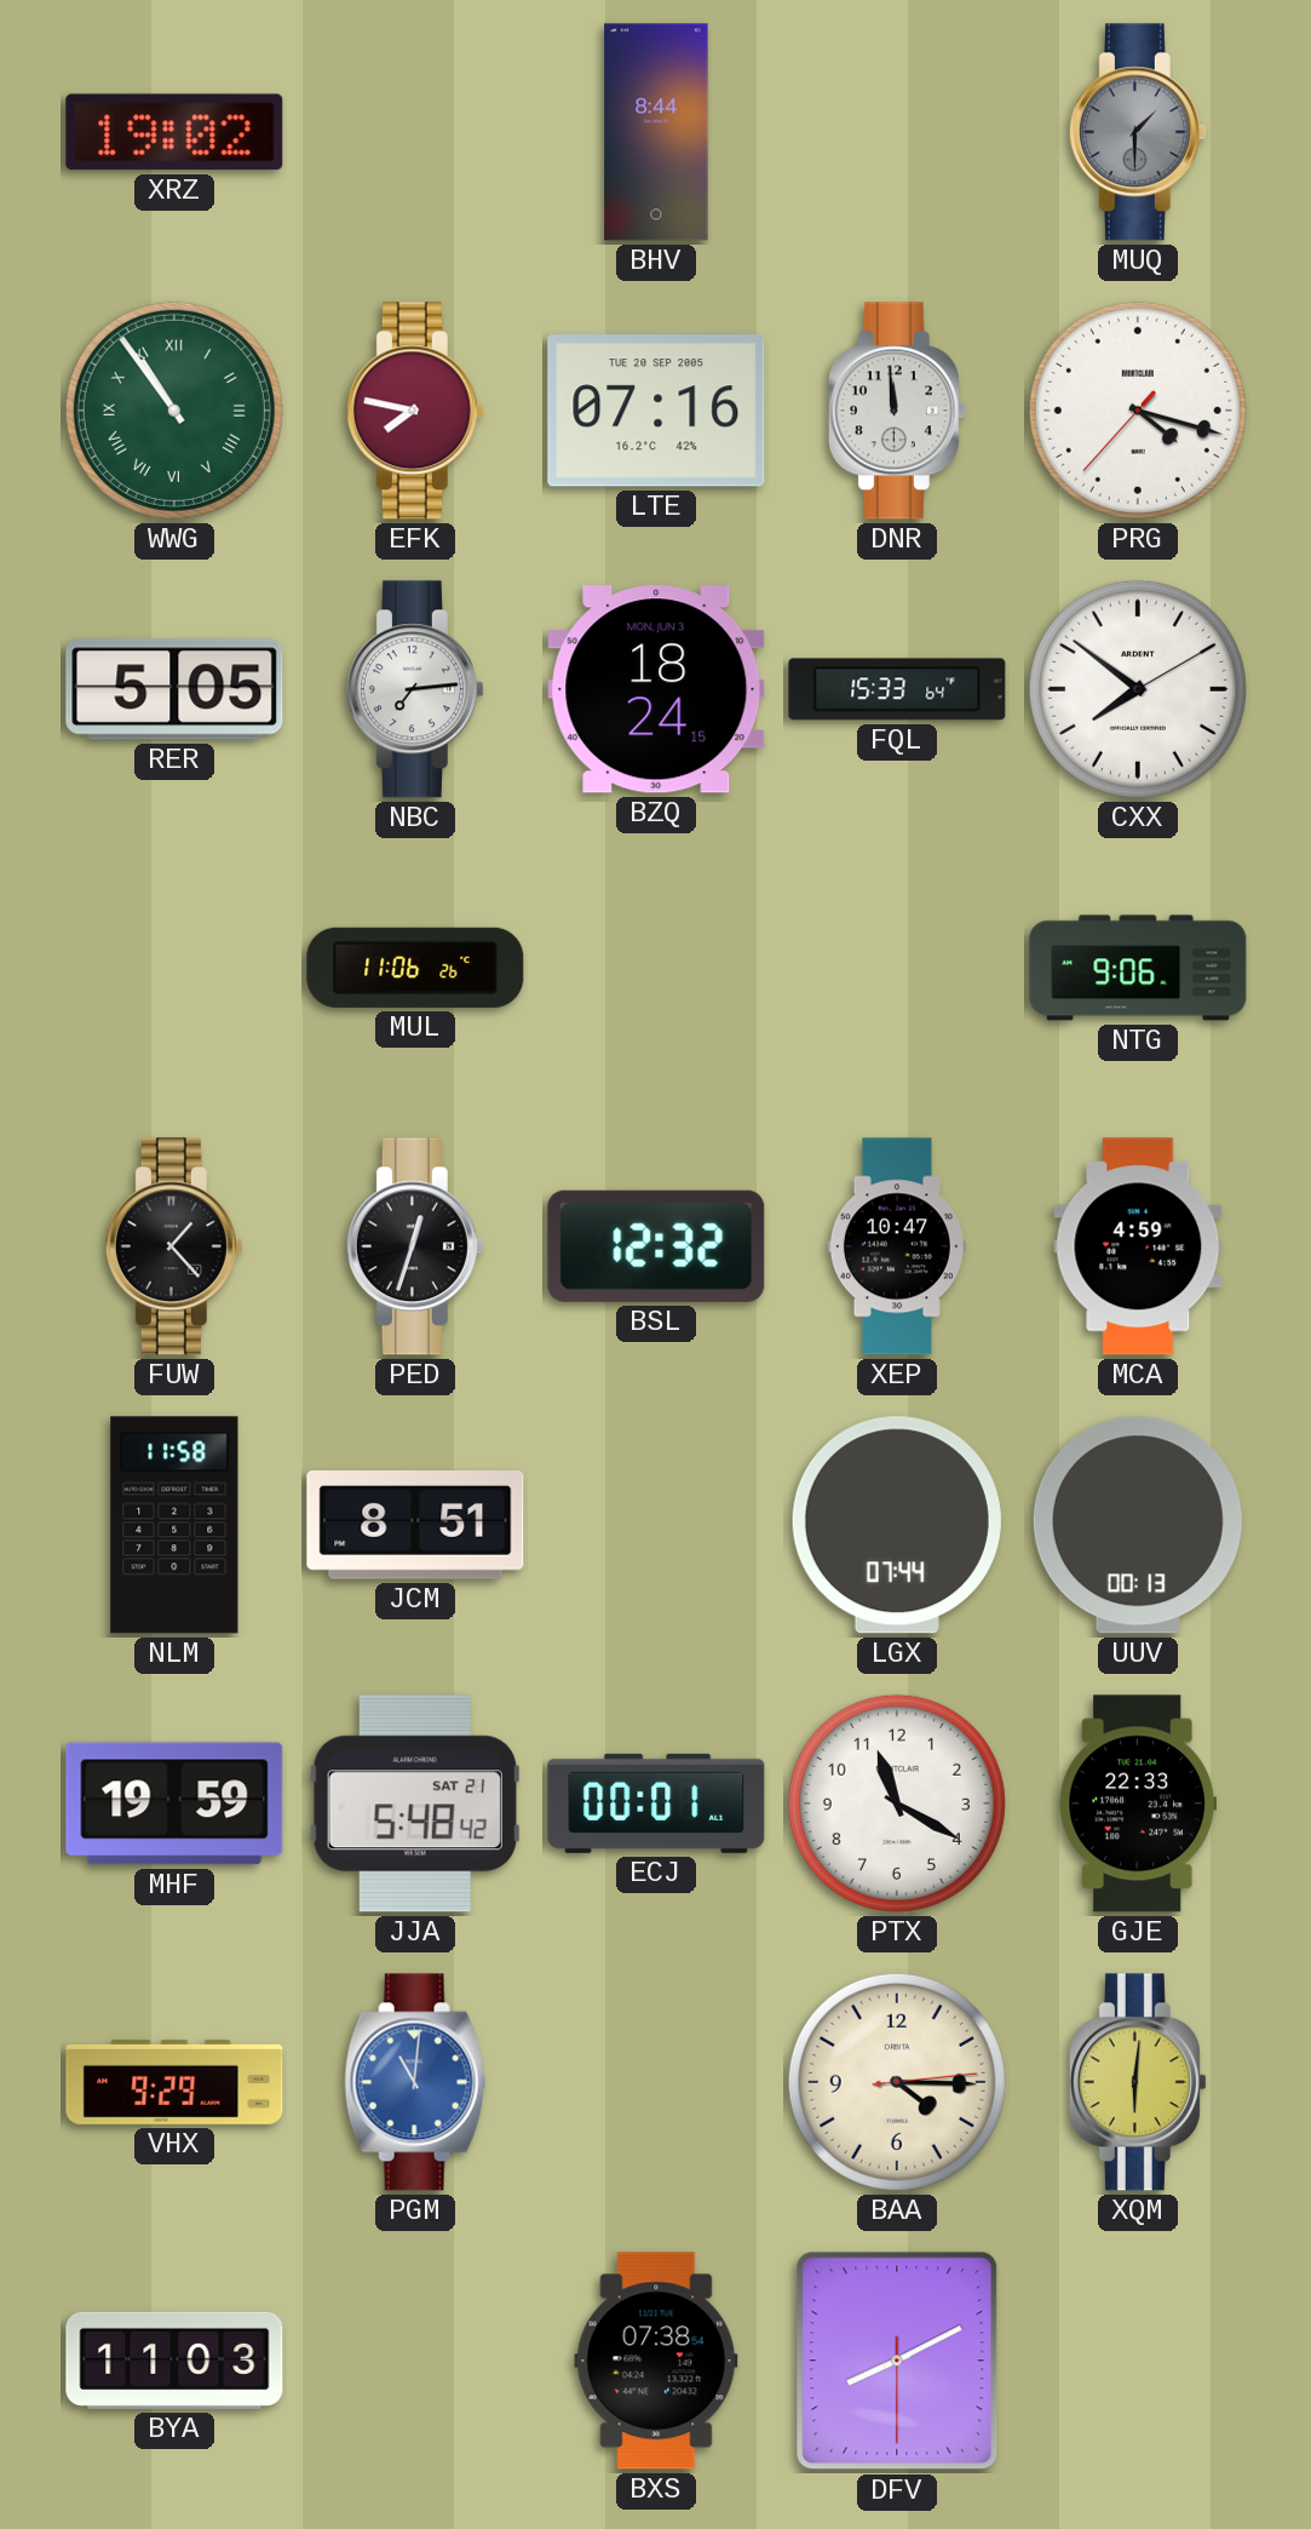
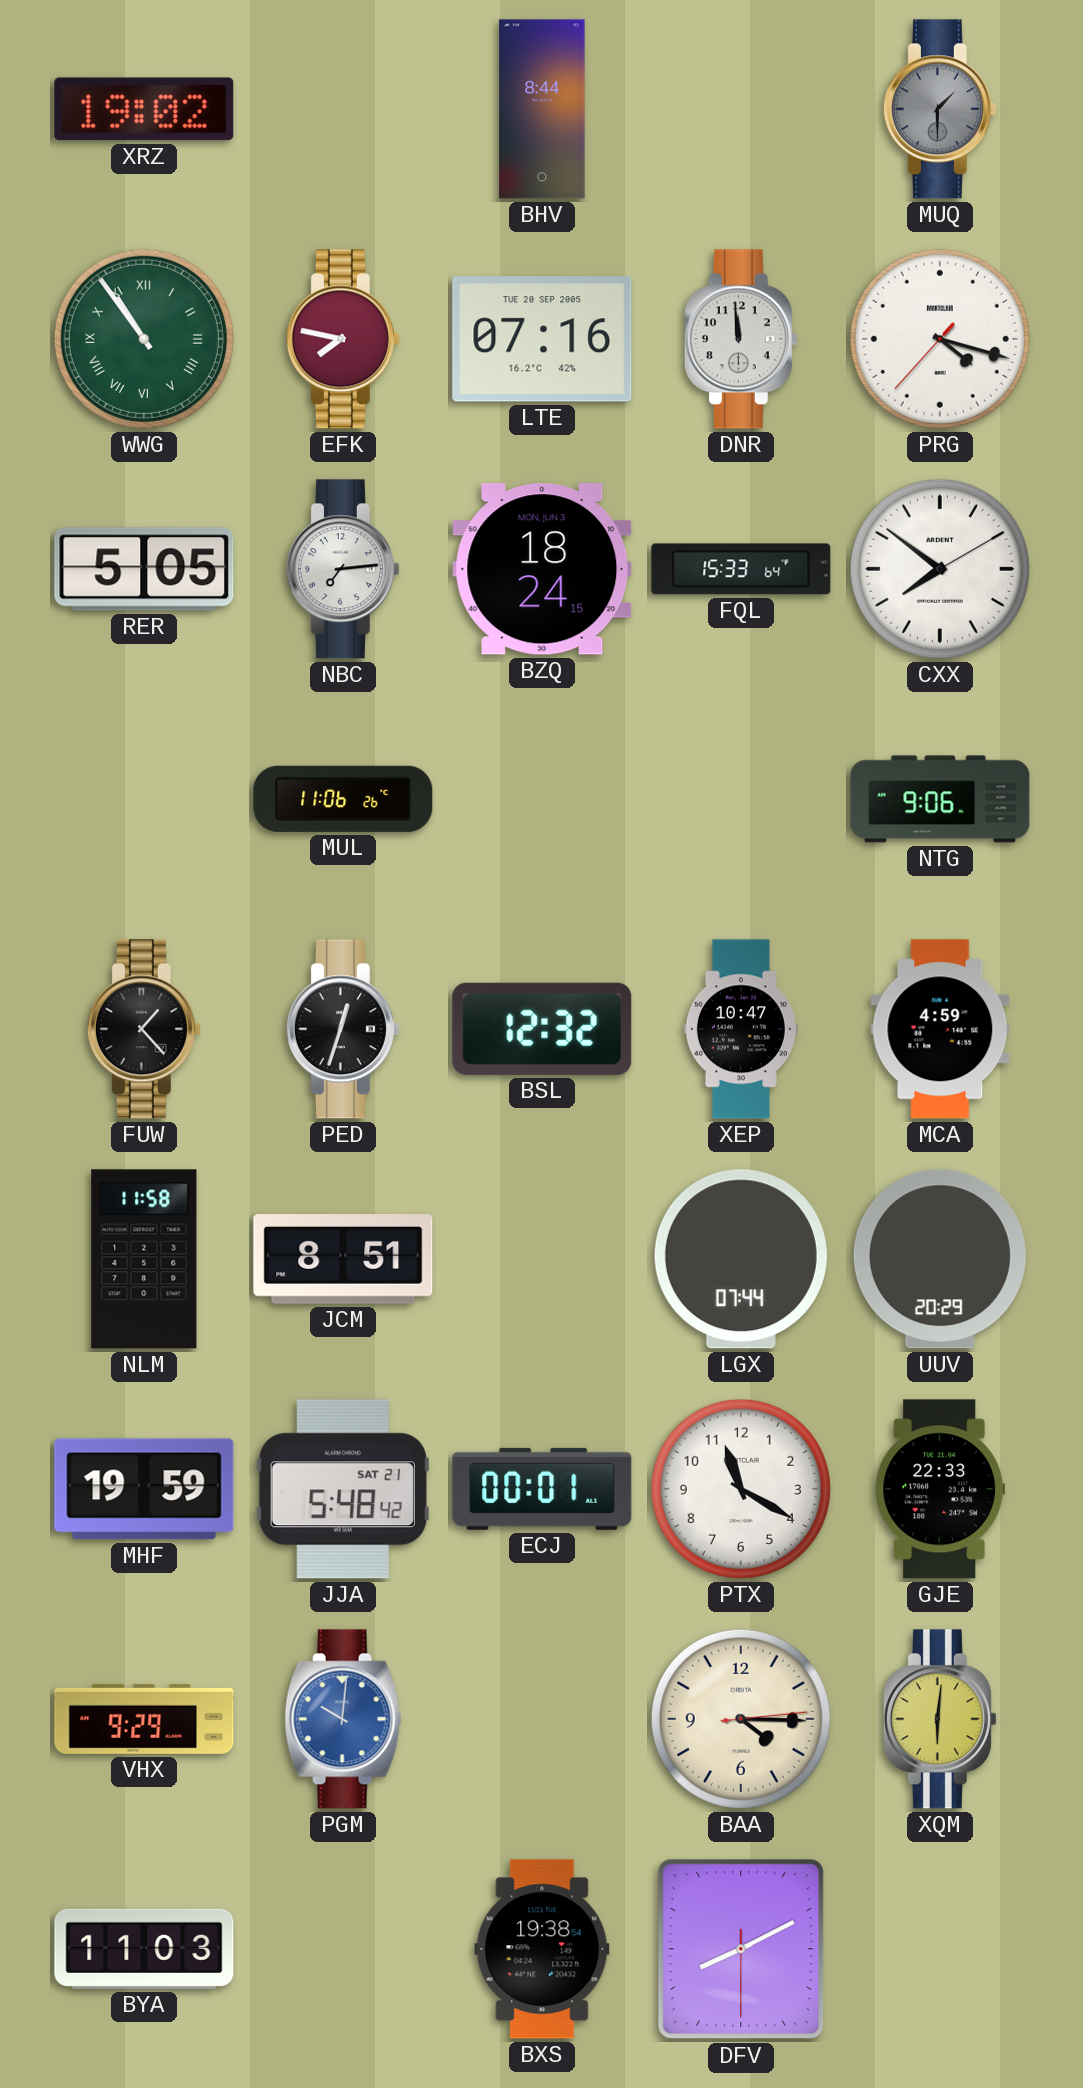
UUV: 00:13 -> 20:29 (940, 1259)
PGM: 11:01 -> 10:01 (343, 1719)
BXS: 07:38 -> 19:38 (542, 1949)
